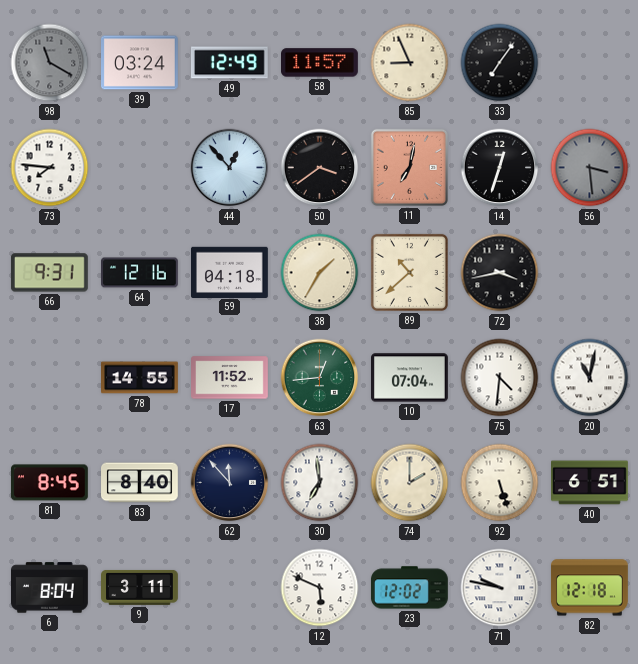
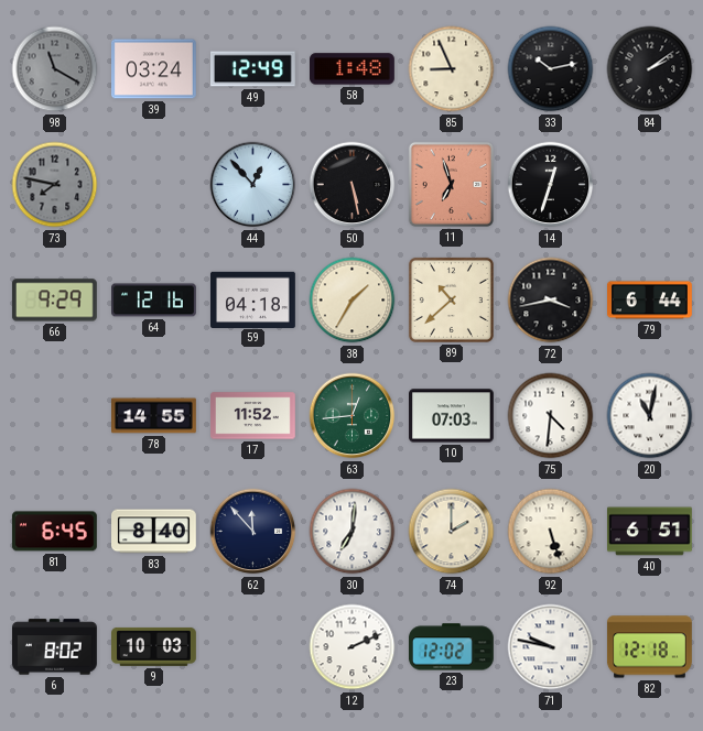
58: 11:57 -> 1:48 (353, 69)
33: 7:06 -> 10:13 (551, 69)
84: none -> 2:09 (650, 69)
73: 7:46 -> 7:47 (55, 185)
73 dial: white -> grey (55, 185)
50: 3:39 -> 5:28 (353, 185)
11: 7:02 -> 6:57 (451, 184)
56: 3:29 -> none (590, 168)
66: 9:31 -> 9:29 (54, 301)
79: none -> 6:44 (650, 301)
10: 07:04 -> 07:03 (452, 416)
81: 8:45 -> 6:45 (55, 532)
30: 6:59 -> 7:01 (353, 532)
6: 8:04 -> 8:02 (55, 647)
9: 3:11 -> 10:03 (154, 646)
12: 5:49 -> 2:11 (353, 647)
